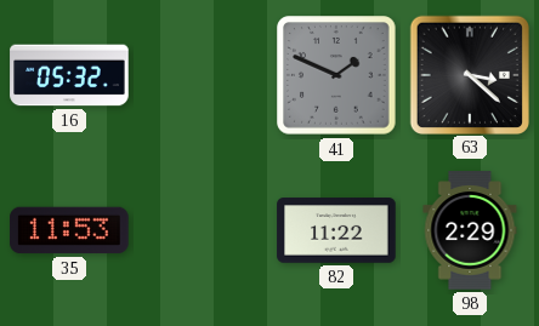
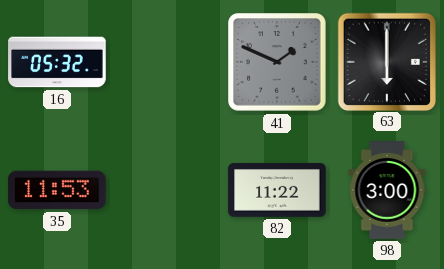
63: 3:22 -> 6:00 (386, 61)
98: 2:29 -> 3:00 (387, 190)
